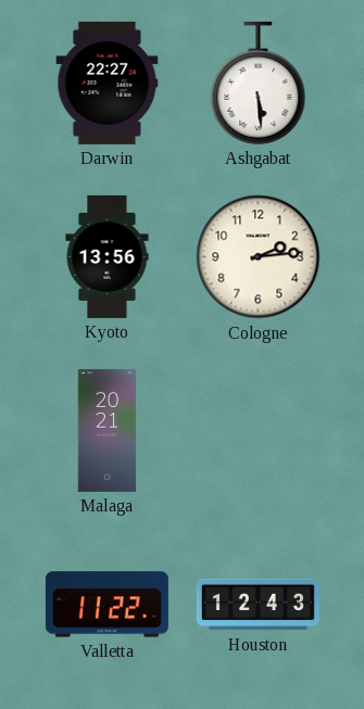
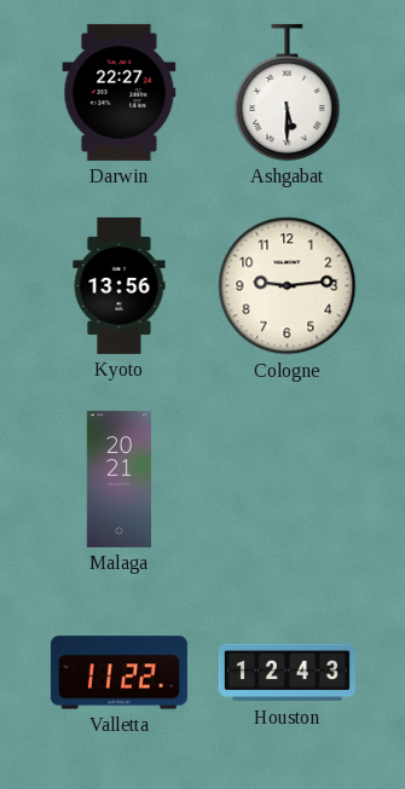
Ashgabat: 5:29 -> 5:30 (288, 92)
Cologne: 2:14 -> 9:14 (288, 286)
